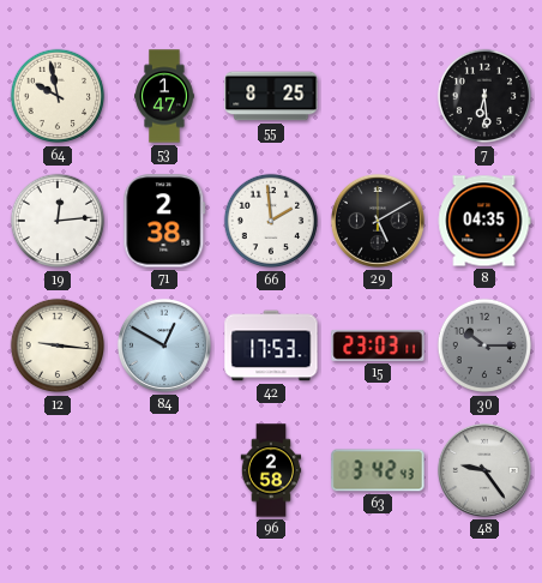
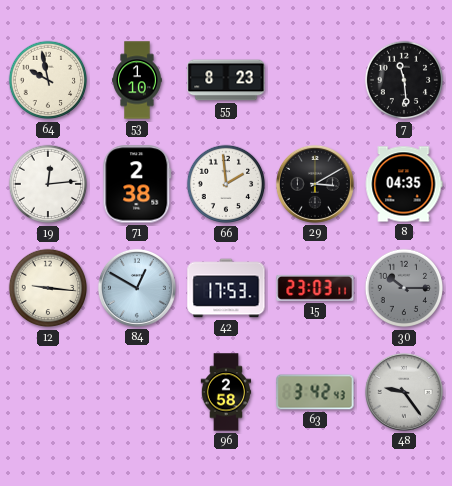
53: 1:47 -> 1:10 (137, 80)
55: 8:25 -> 8:23 (226, 80)
7: 6:29 -> 11:29 (404, 80)
29: 5:10 -> 3:10 (315, 184)
